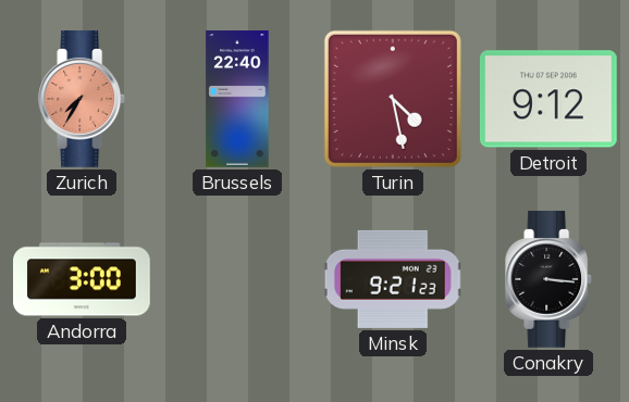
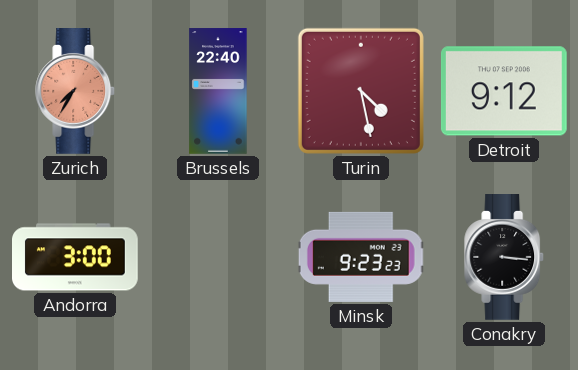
Minsk: 9:21 -> 9:23 (361, 257)
